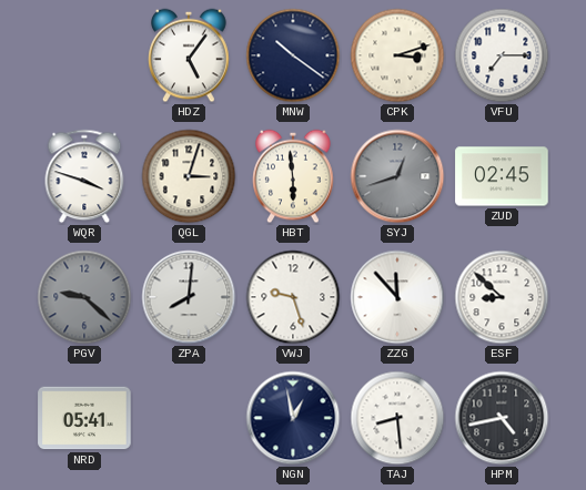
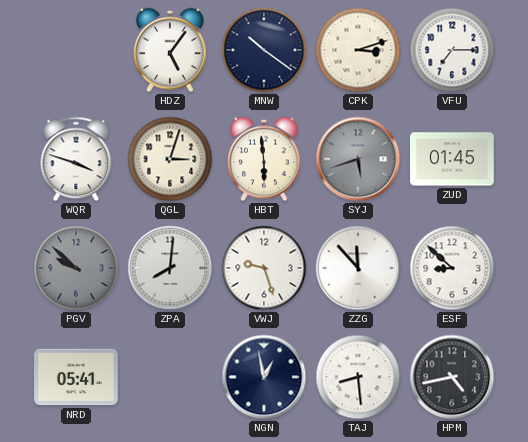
SYJ: 12:42 -> 5:42 (358, 159)
ZUD: 02:45 -> 01:45 (452, 159)
PGV: 9:22 -> 9:52 (76, 268)
